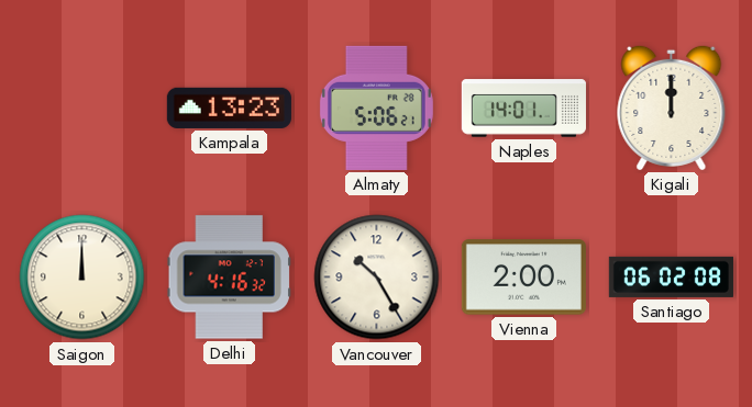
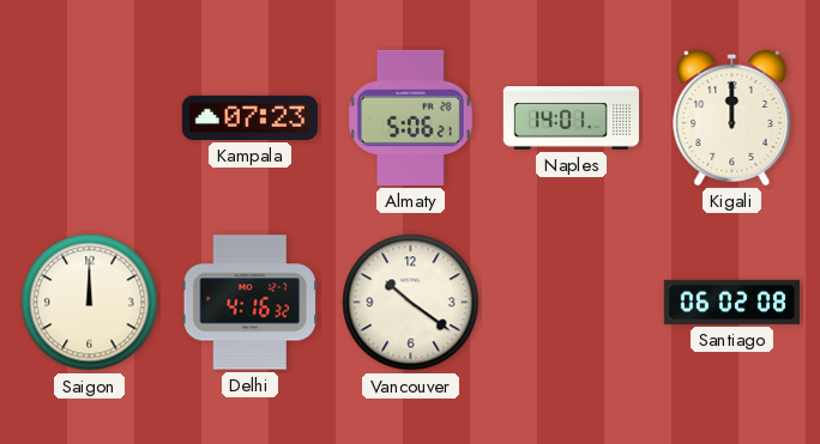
Kampala: 13:23 -> 07:23 (249, 117)
Vancouver: 10:25 -> 10:21 (411, 303)
Vienna: 2:00 -> none (523, 278)
